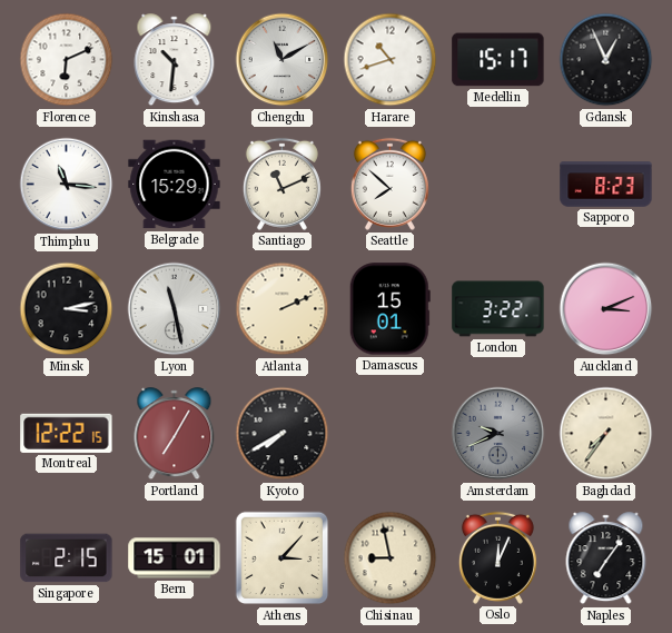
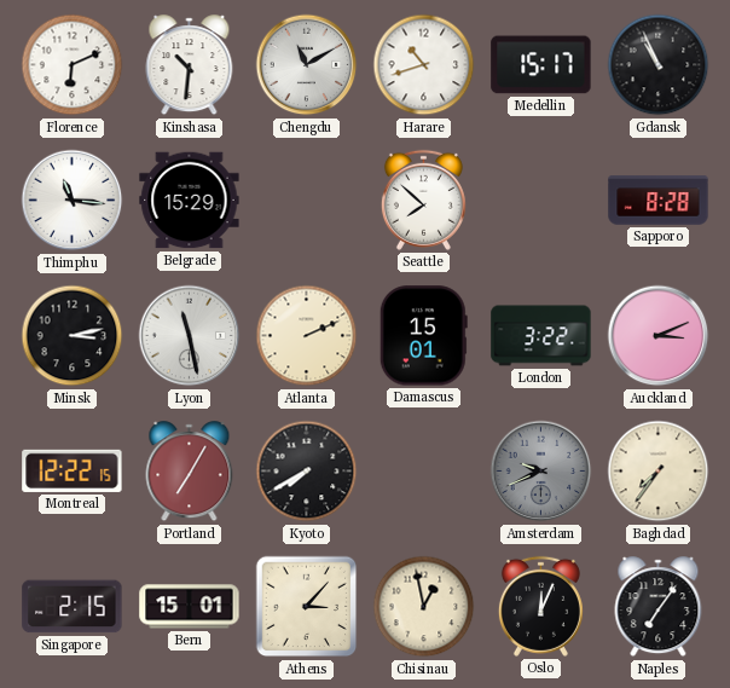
Gdansk: 12:56 -> 10:56 (659, 65)
Santiago: 11:11 -> none (281, 184)
Sapporo: 8:23 -> 8:28 (659, 201)
Chisinau: 8:58 -> 12:58 (424, 607)
